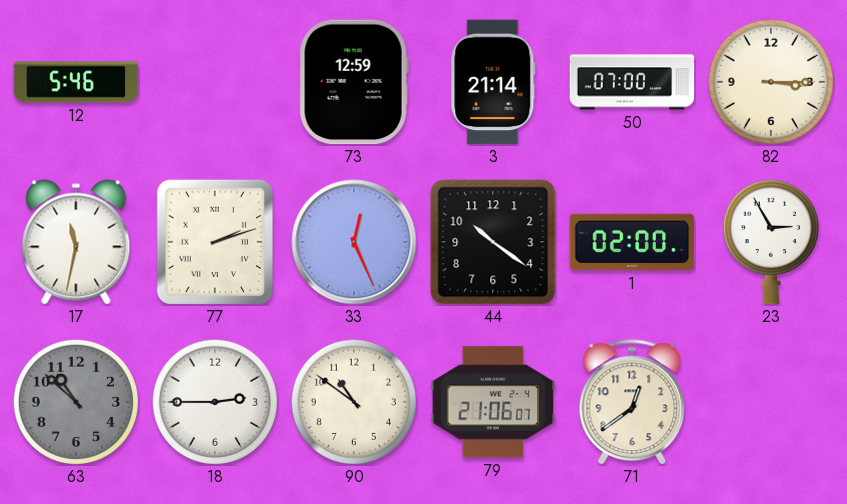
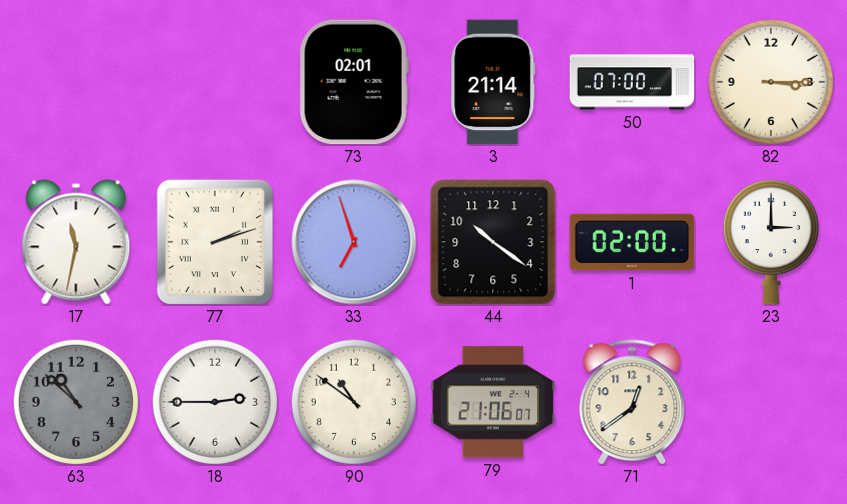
12: 5:46 -> none (76, 82)
73: 12:59 -> 02:01 (354, 82)
33: 12:26 -> 6:57 (354, 242)
23: 2:55 -> 3:00 (771, 242)
